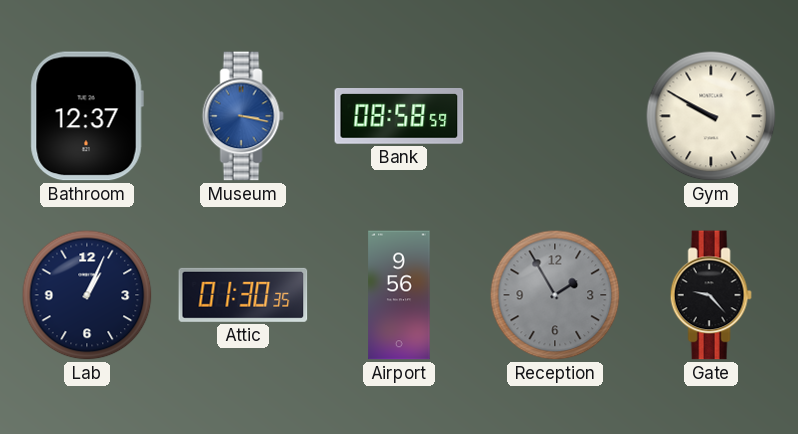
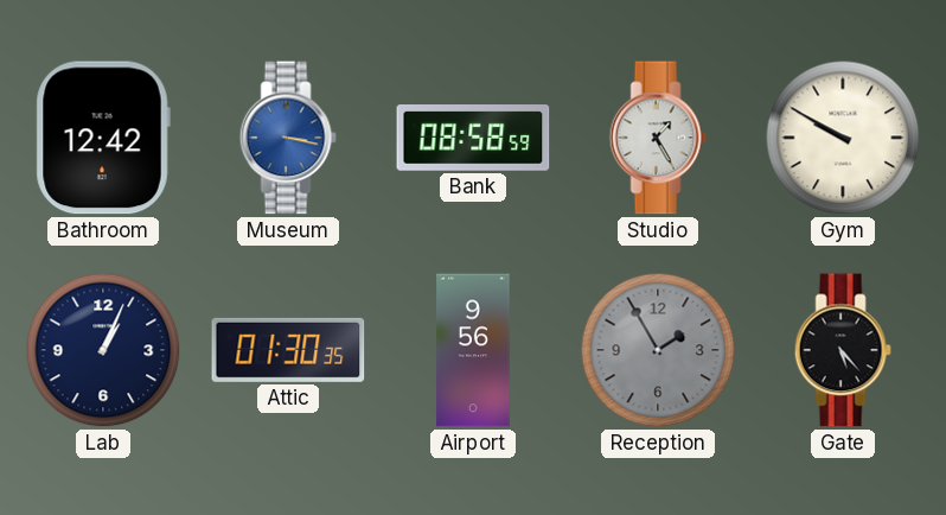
Bathroom: 12:37 -> 12:42 (103, 138)
Studio: none -> 1:25 (658, 138)
Gate: 9:23 -> 5:23 (843, 350)
